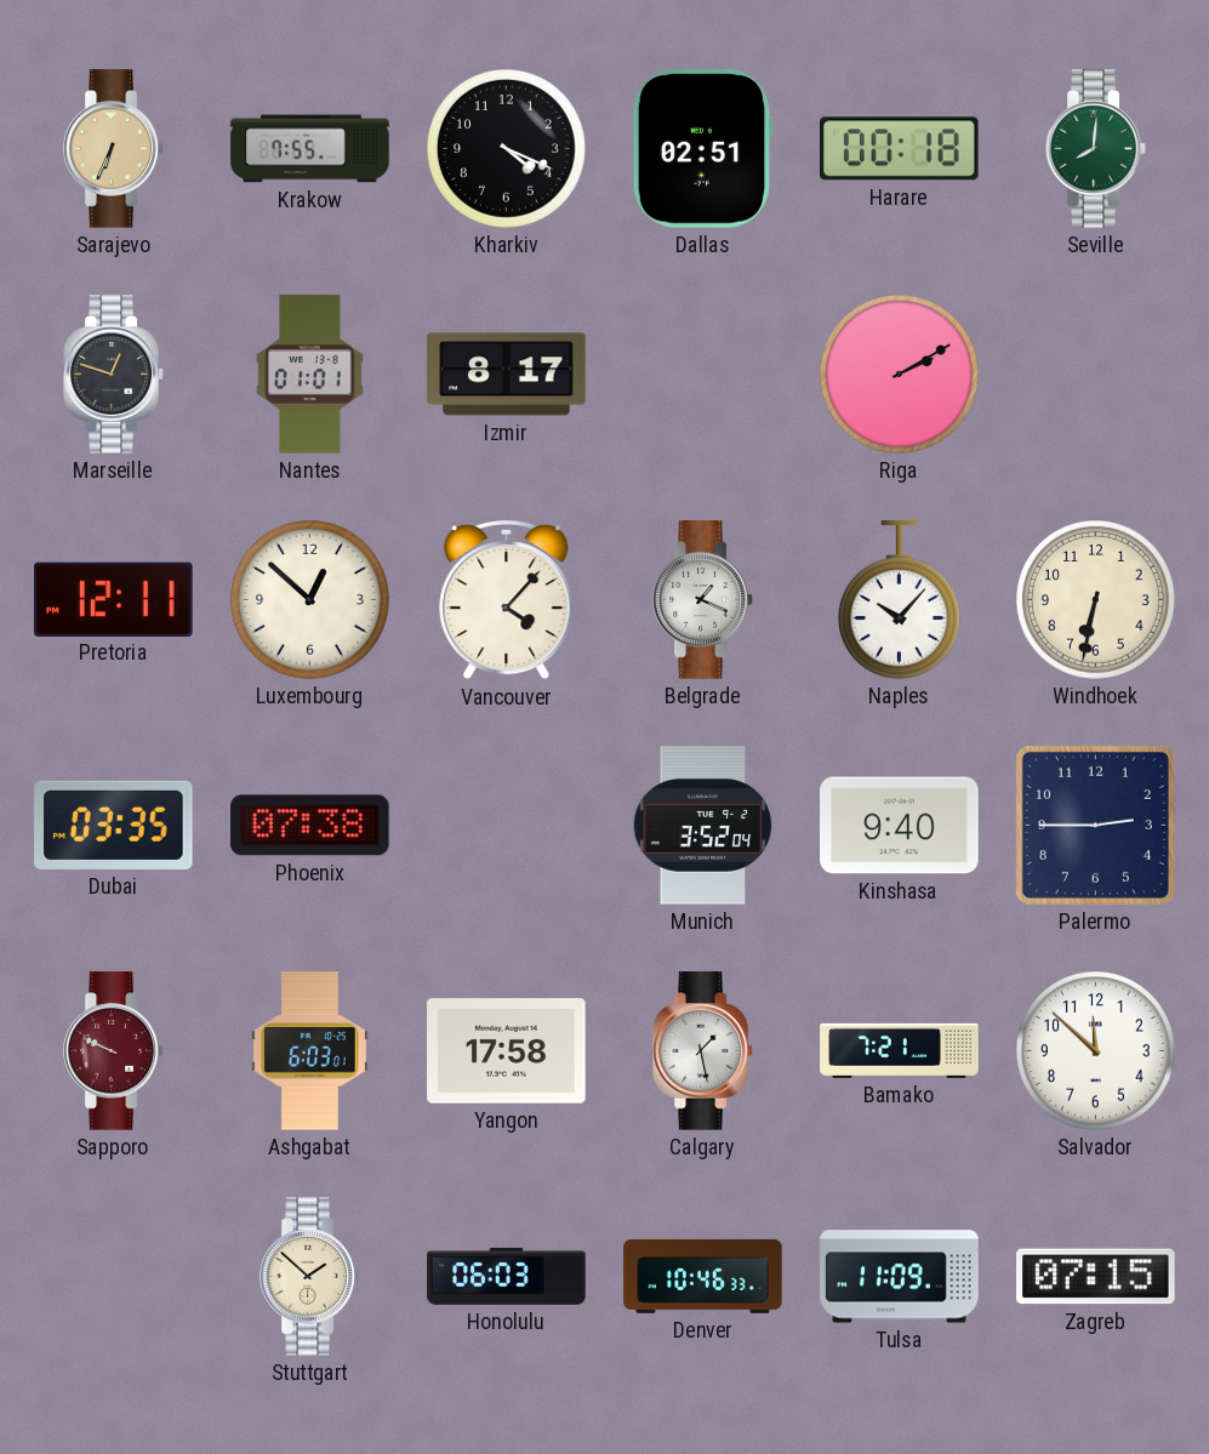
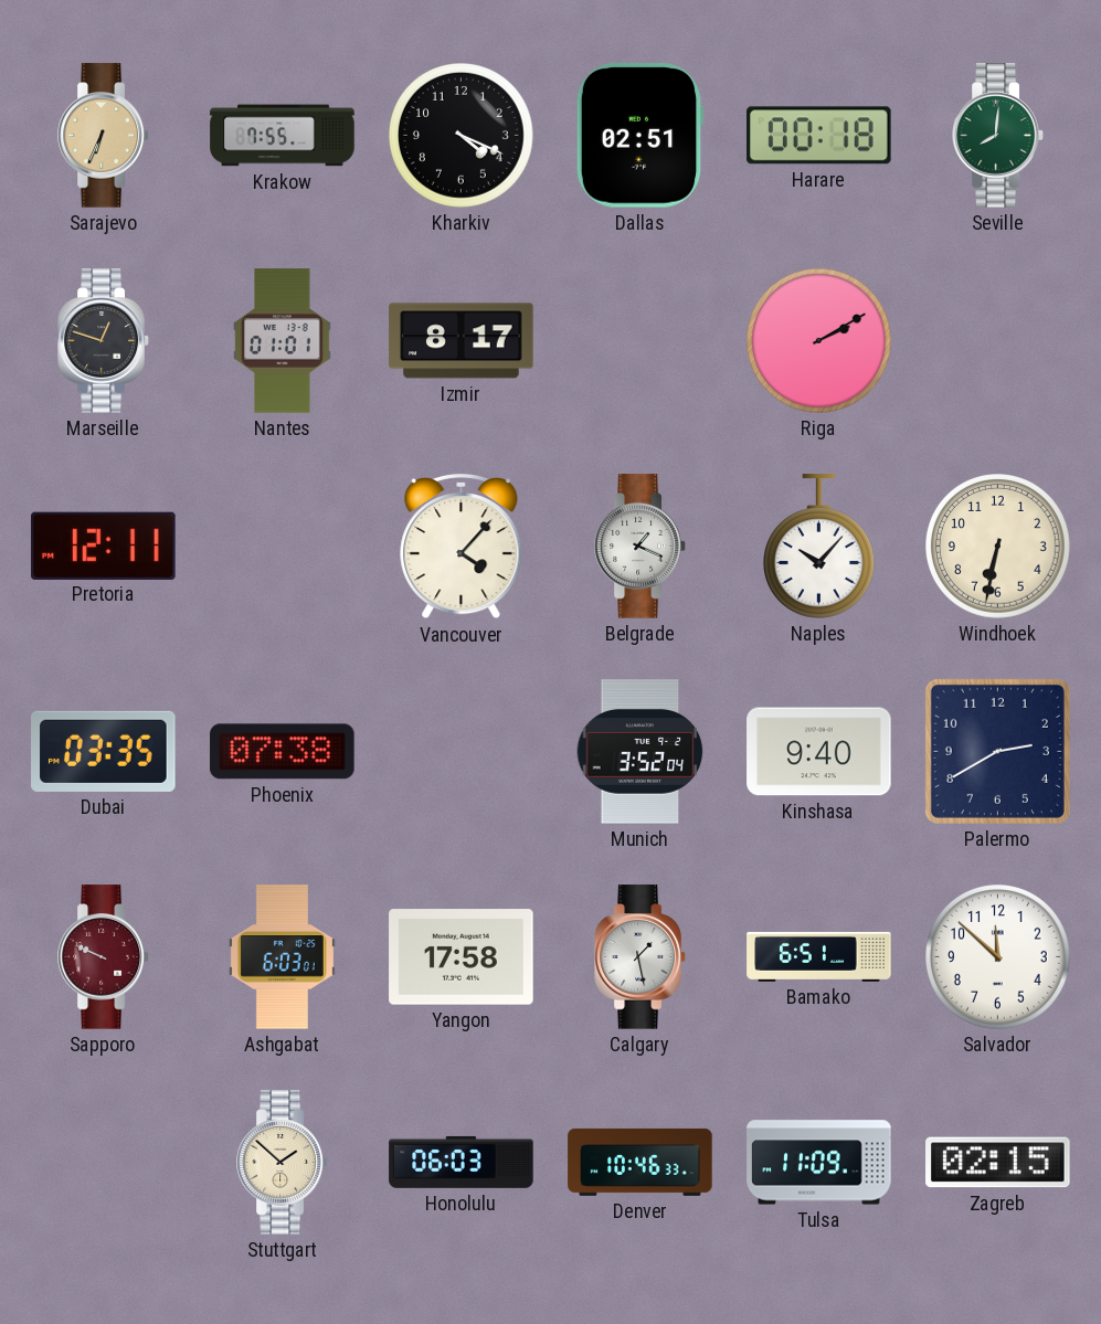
Luxembourg: 12:52 -> none (310, 600)
Palermo: 2:45 -> 2:40 (997, 751)
Bamako: 7:21 -> 6:51 (819, 956)
Zagreb: 07:15 -> 02:15 (998, 1163)
